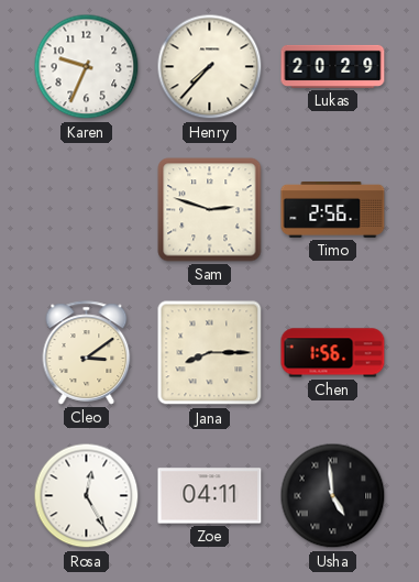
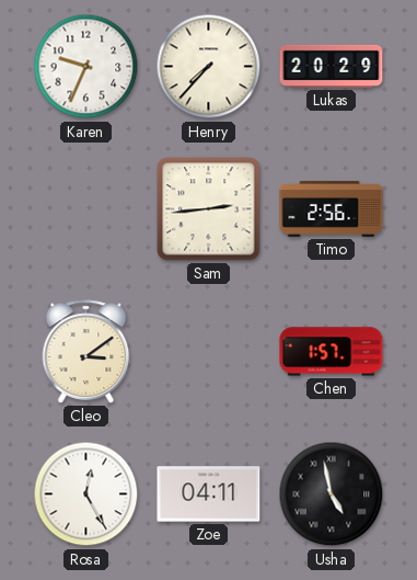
Sam: 2:48 -> 2:44 (209, 209)
Jana: 8:15 -> none (210, 353)
Chen: 1:56 -> 1:57 (332, 352)
Usha: 4:59 -> 4:58 (332, 494)
